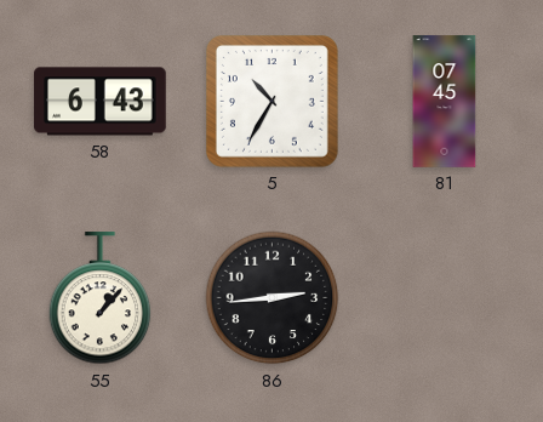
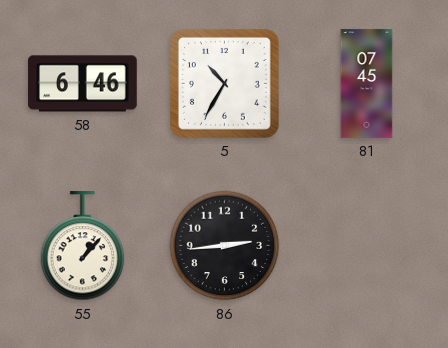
58: 6:43 -> 6:46 (83, 84)
